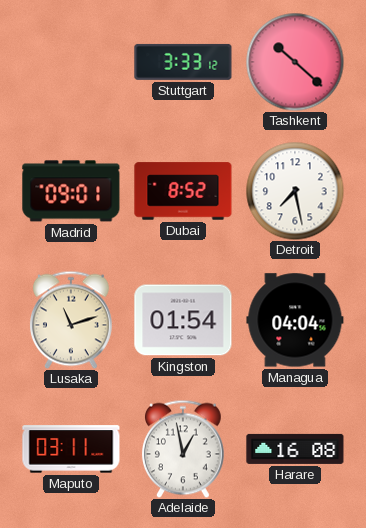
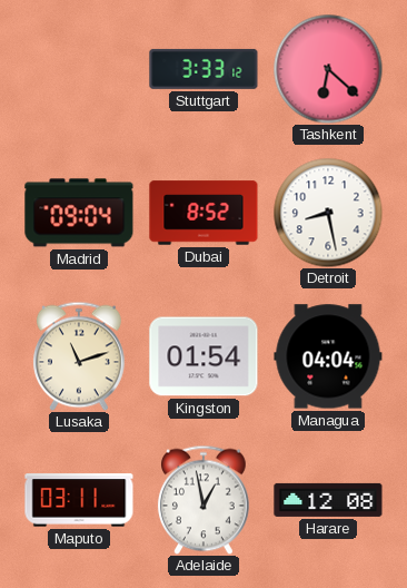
Tashkent: 10:22 -> 6:22 (328, 69)
Madrid: 09:01 -> 09:04 (79, 213)
Detroit: 7:28 -> 8:28 (328, 213)
Harare: 16:08 -> 12:08 (328, 500)
